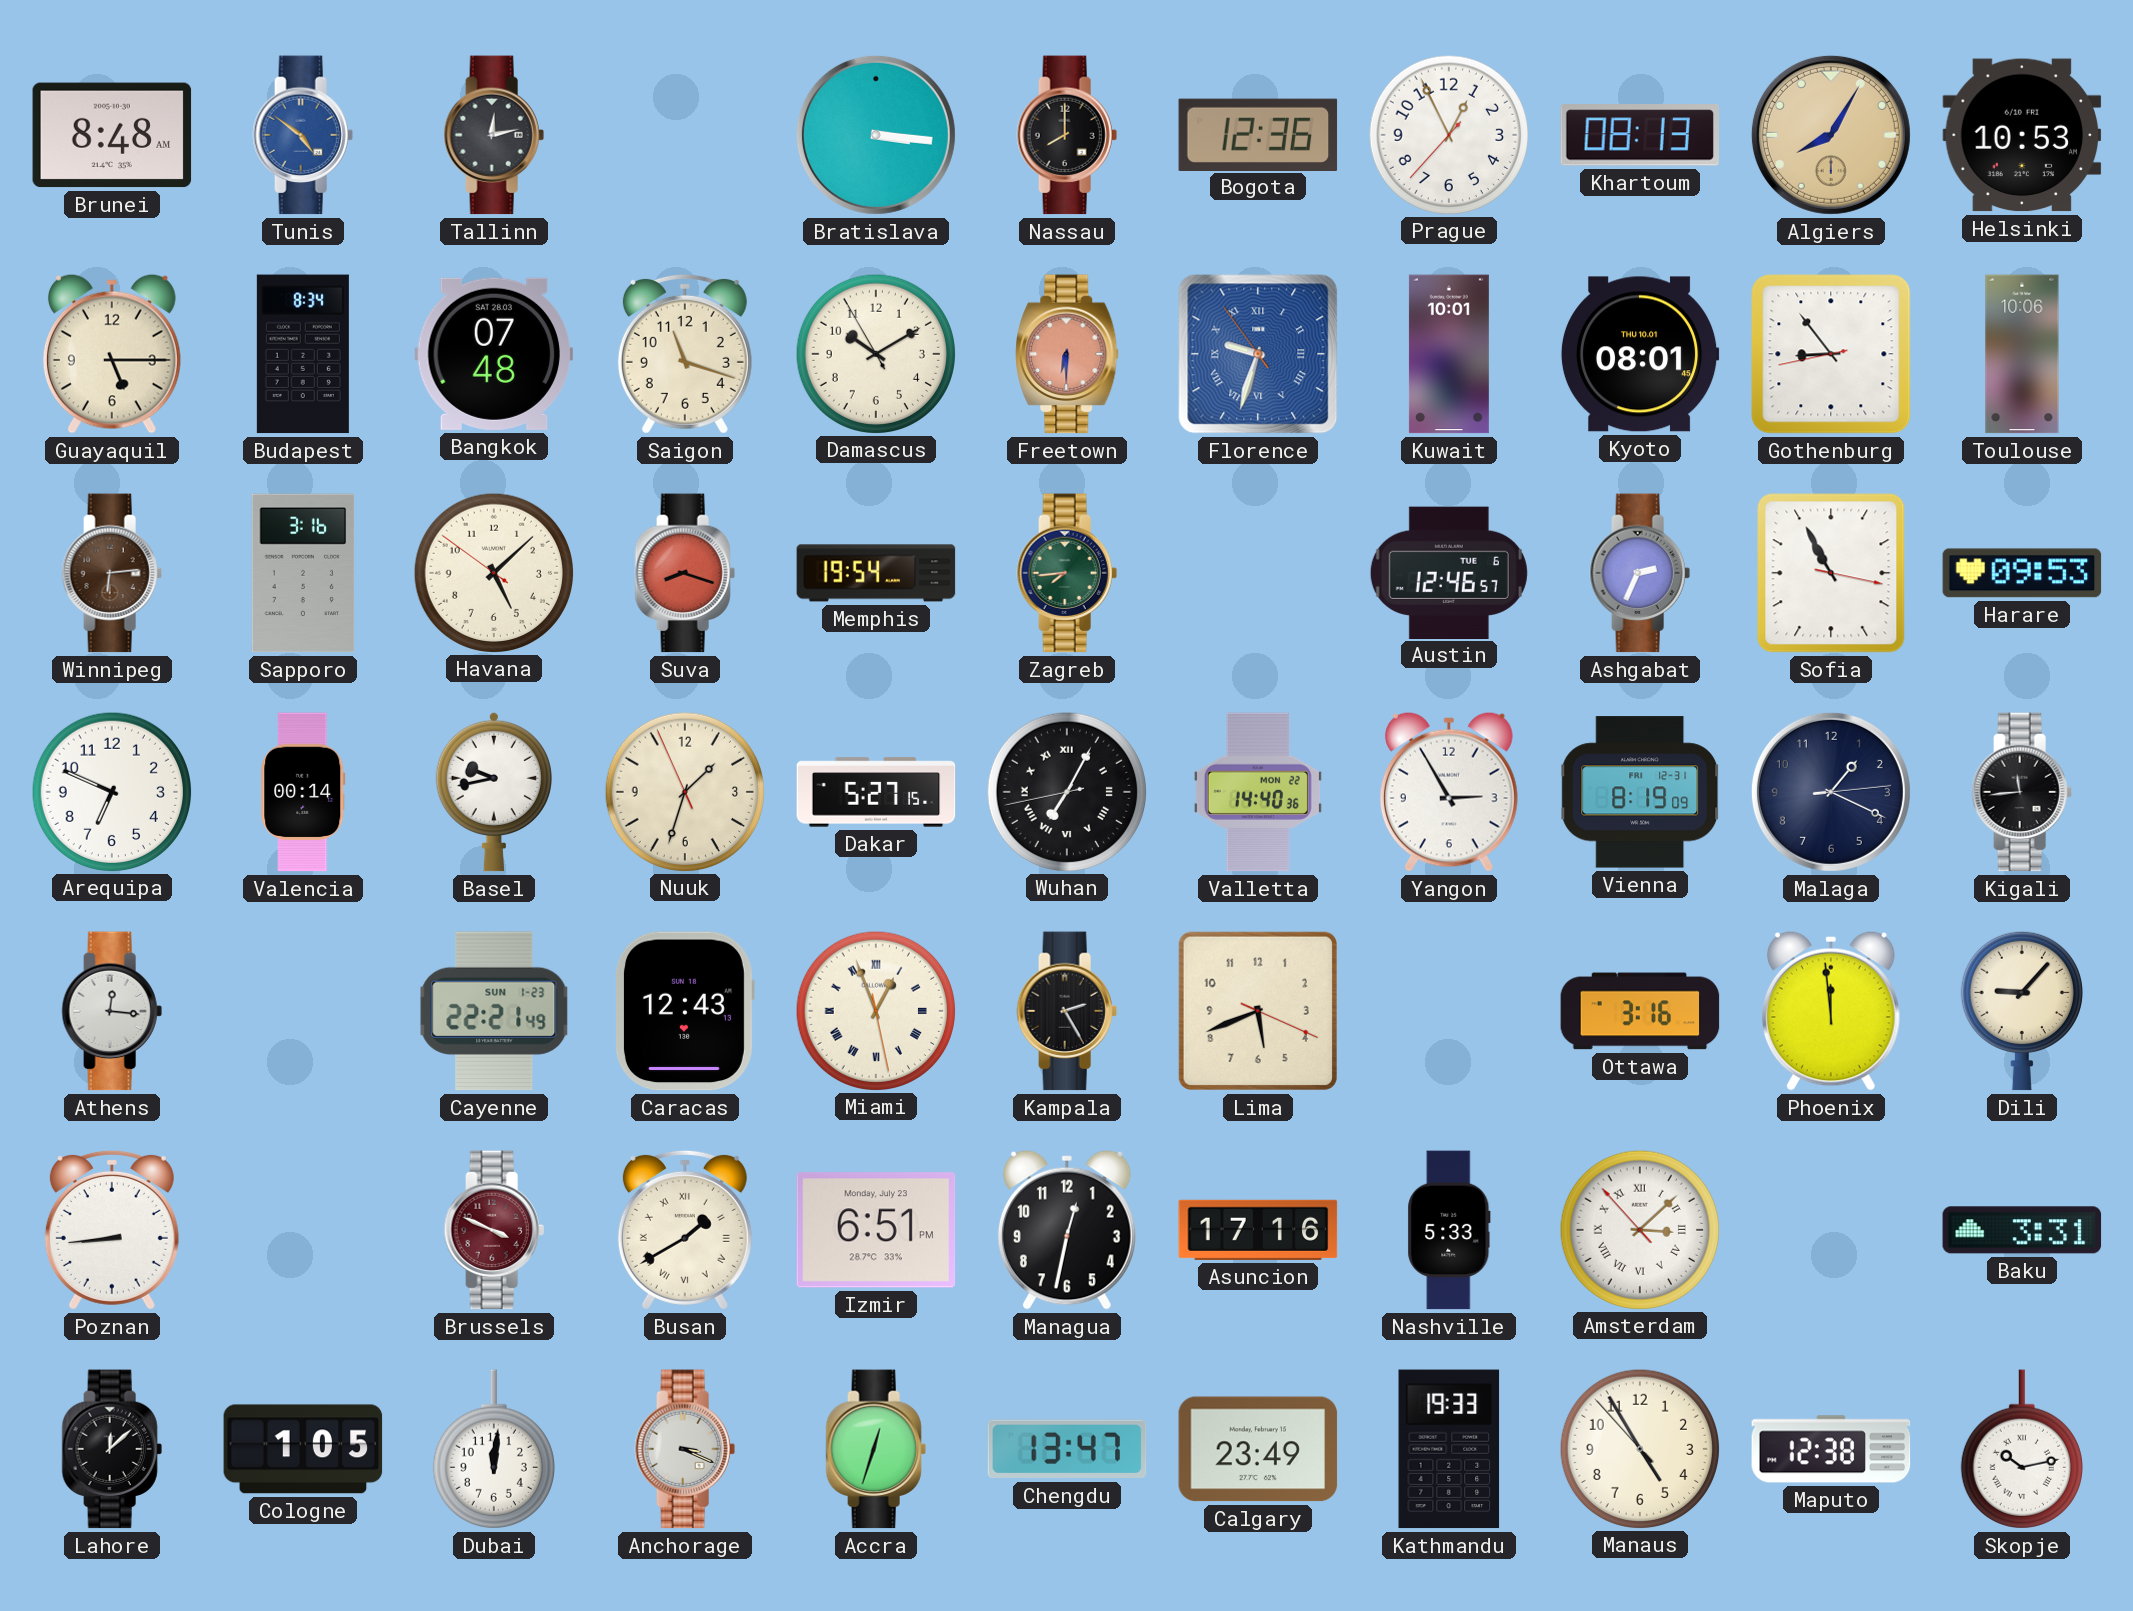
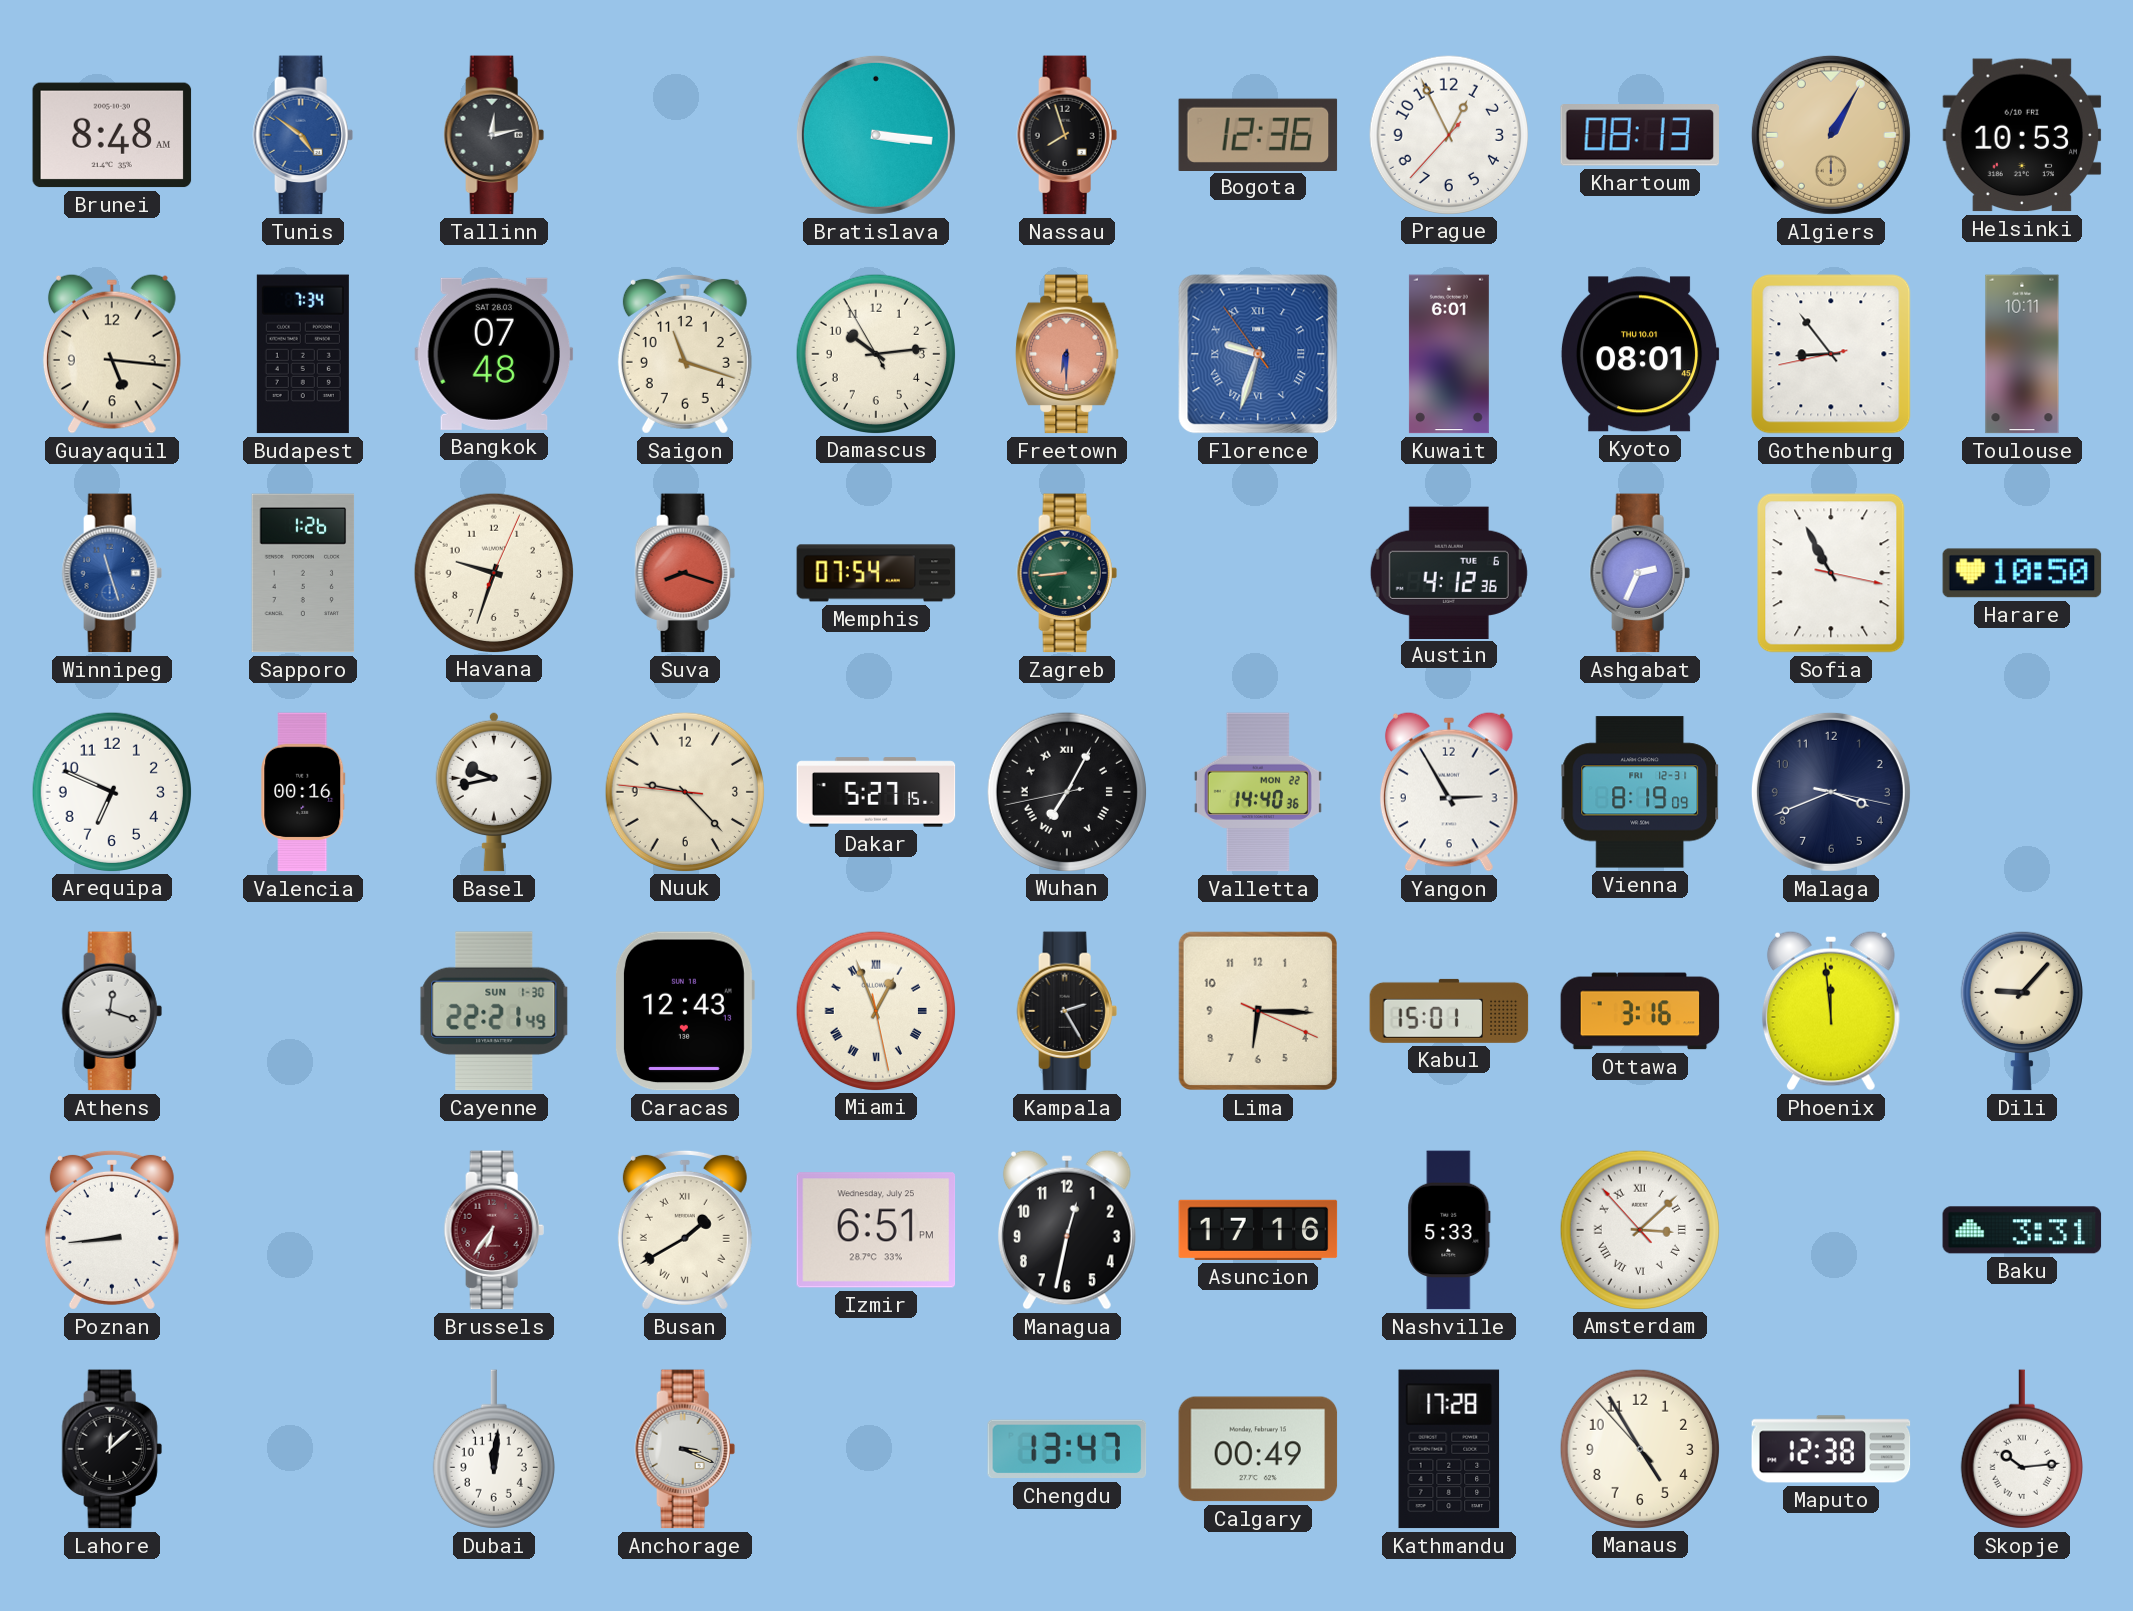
Nassau: 8:00 -> 7:57 (1067, 135)
Algiers: 8:05 -> 1:05 (1831, 135)
Guayaquil: 5:15 -> 5:16 (112, 354)
Budapest: 8:34 -> 7:34 (303, 354)
Damascus: 10:09 -> 10:13 (875, 353)
Kuwait: 10:01 -> 6:01 (1449, 354)
Toulouse: 10:06 -> 10:11 (2022, 354)
Winnipeg: 6:14 -> 11:27 (112, 573)
Winnipeg dial: brown -> blue (112, 573)
Sapporo: 3:16 -> 1:26 (303, 573)
Havana: 5:07 -> 9:33 (493, 572)
Memphis: 19:54 -> 07:54 (876, 573)
Zagreb: 7:44 -> 8:44 (1067, 573)
Austin: 12:46 -> 4:12 (1449, 572)
Harare: 09:53 -> 10:50 (2022, 573)
Valencia: 00:14 -> 00:16 (303, 792)
Nuuk: 1:32 -> 9:22 (684, 791)
Malaga: 1:19 -> 3:41 (1831, 792)
Kigali: 11:44 -> none (2022, 792)
Athens: 12:16 -> 12:18 (112, 1011)
Cayenne date: SUN 1-23 -> SUN 1-30 (494, 1011)
Lima: 5:41 -> 6:15 (1258, 1011)
Kabul: none -> 15:01 (1449, 1011)
Brussels: 3:49 -> 6:36 (494, 1230)
Izmir date: Monday, July 23 -> Wednesday, July 25 (876, 1230)
Cologne: 1:05 -> none (303, 1449)
Accra: 12:33 -> none (876, 1449)
Calgary: 23:49 -> 00:49 (1258, 1449)
Kathmandu: 19:33 -> 17:28 (1449, 1449)
Skopje: 10:13 -> 10:14 (2022, 1449)
